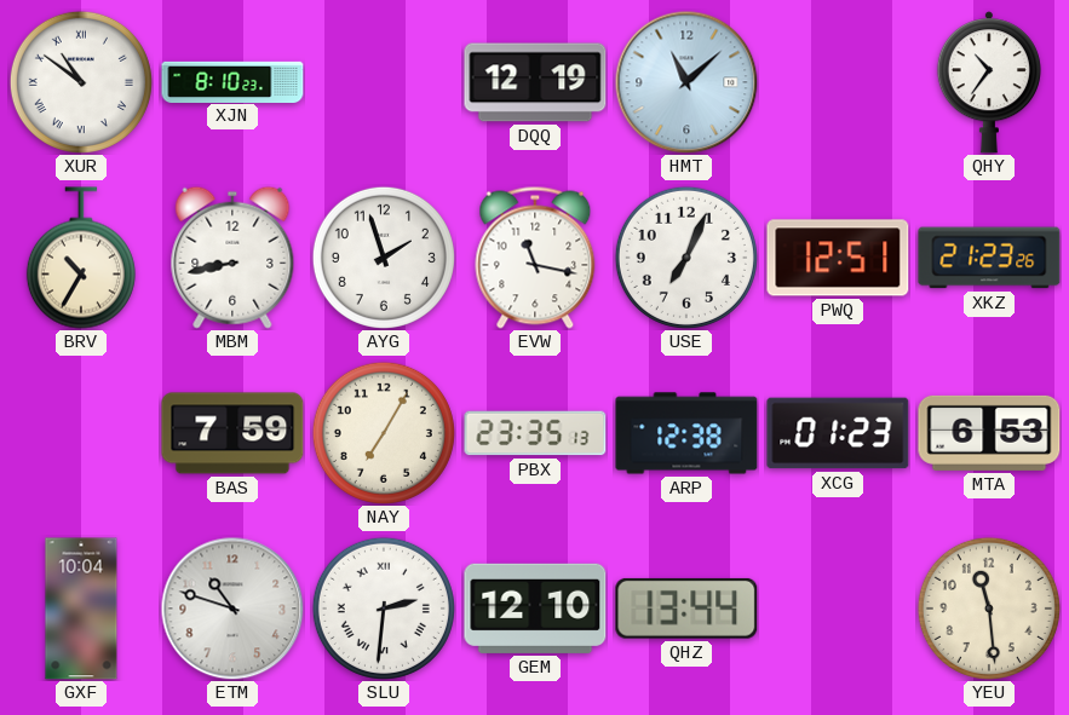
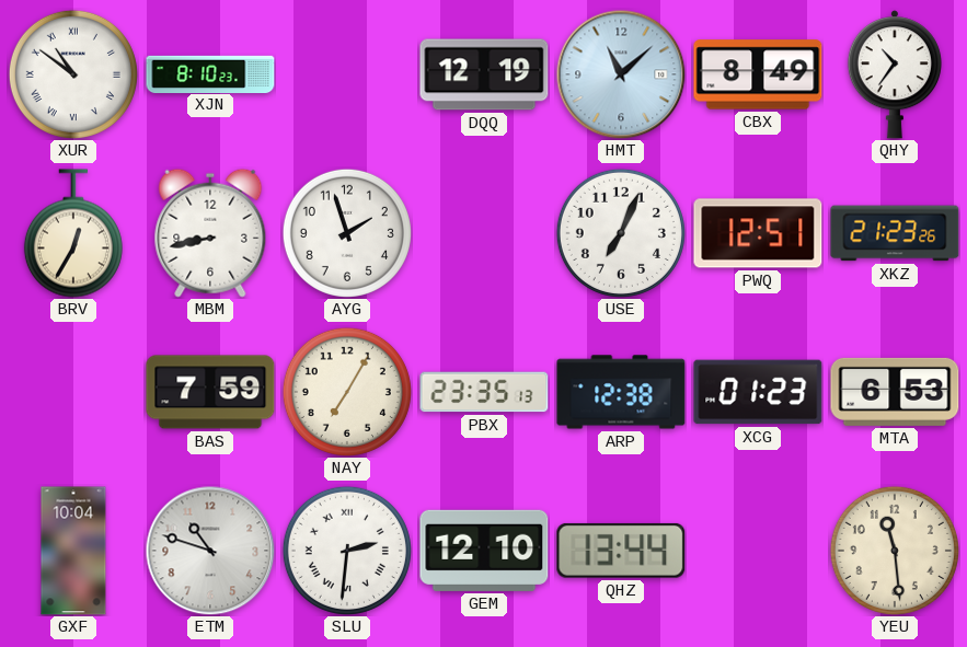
CBX: none -> 8:49 (758, 74)
BRV: 10:35 -> 12:35 (73, 233)
EVW: 11:17 -> none (535, 258)
